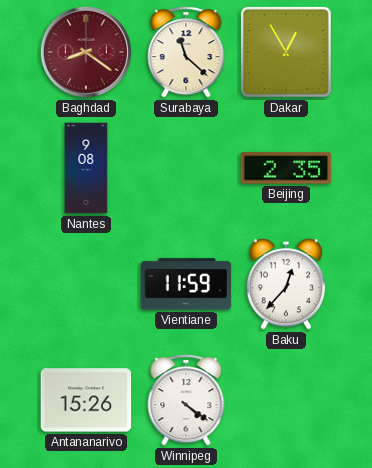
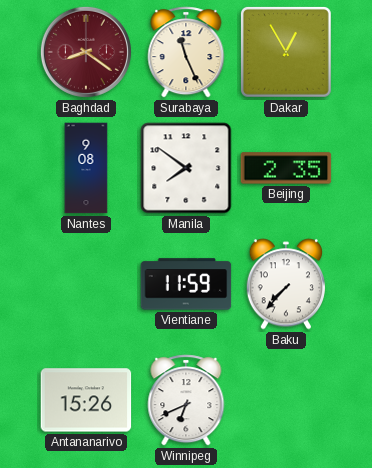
Surabaya: 11:22 -> 11:26 (186, 52)
Manila: none -> 7:51 (186, 168)
Baku: 12:37 -> 7:37 (285, 284)
Winnipeg: 4:21 -> 6:41 (186, 400)
